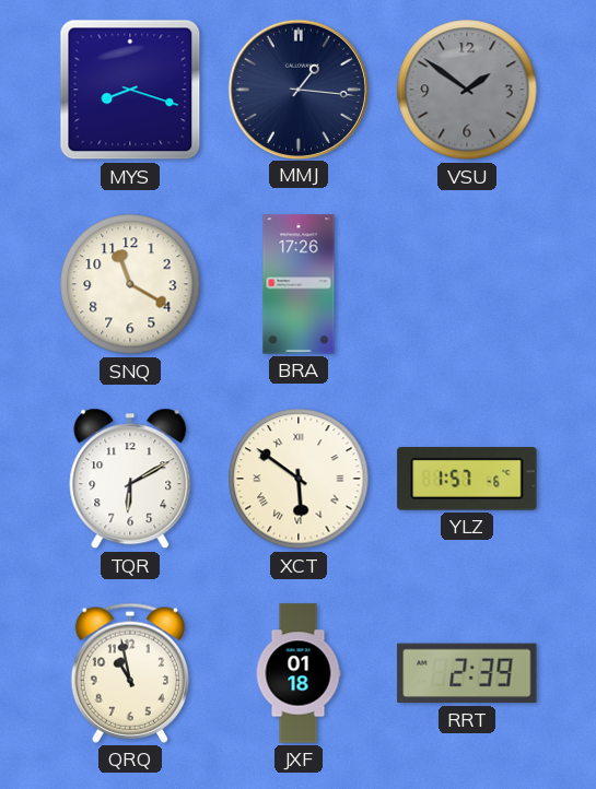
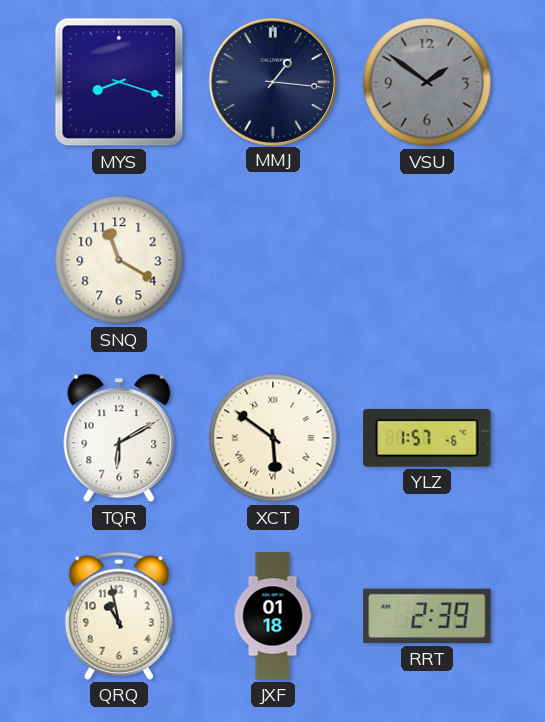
BRA: 17:26 -> none (299, 284)
